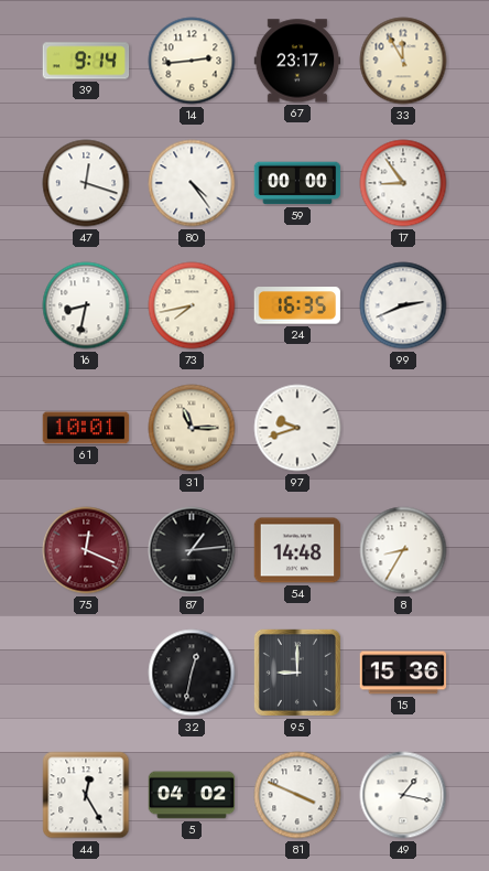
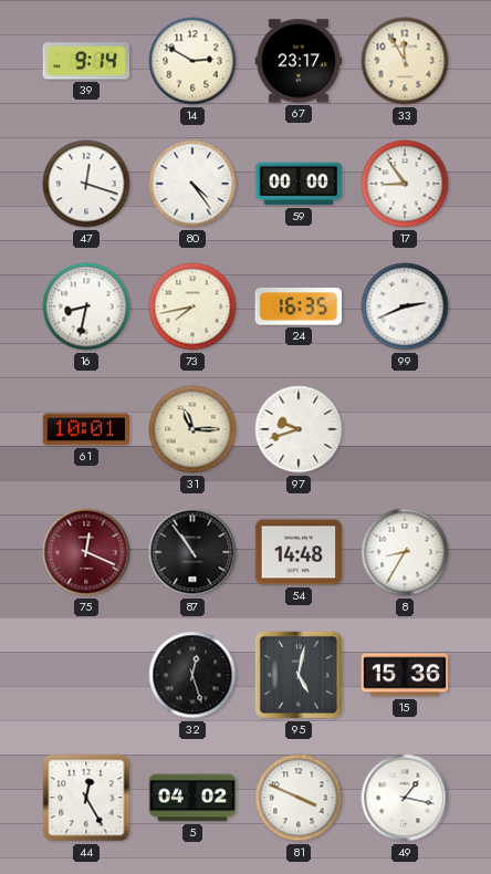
14: 2:44 -> 2:50 (192, 61)
87: 1:14 -> 10:54 (192, 552)
32: 12:32 -> 12:27 (192, 675)
95: 9:00 -> 5:02 (299, 675)
